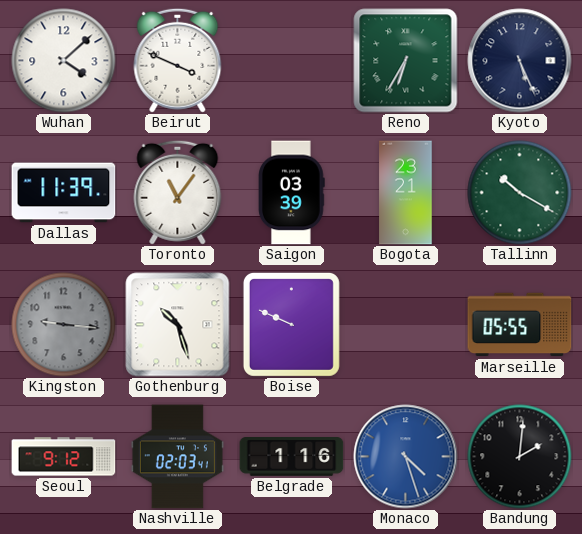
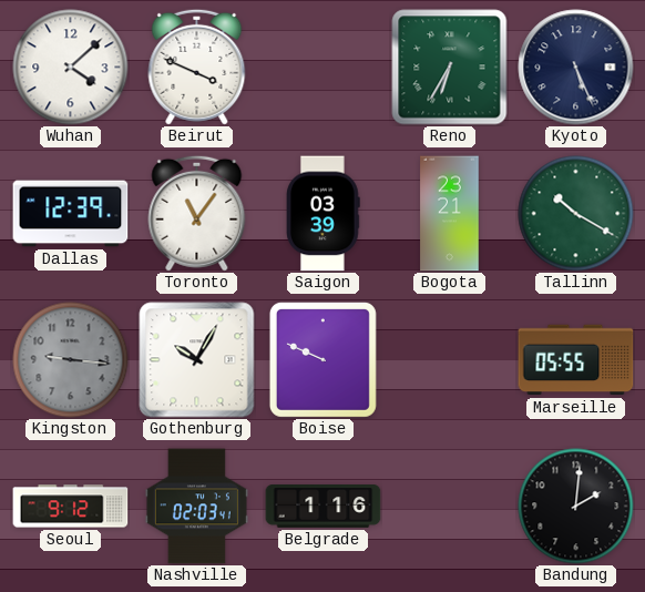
Dallas: 11:39 -> 12:39 (71, 214)
Gothenburg: 10:27 -> 10:05 (197, 360)
Monaco: 4:27 -> none (406, 457)
